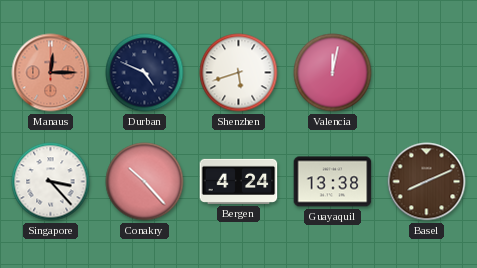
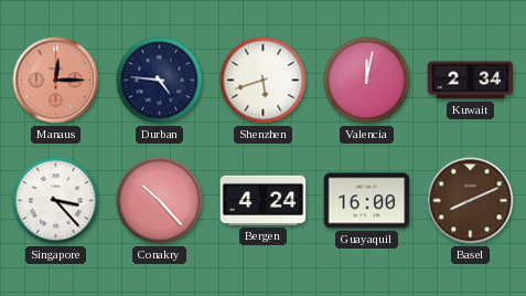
Durban: 4:49 -> 4:46 (160, 81)
Kuwait: none -> 2:34 (471, 81)
Guayaquil: 13:38 -> 16:00 (367, 201)
